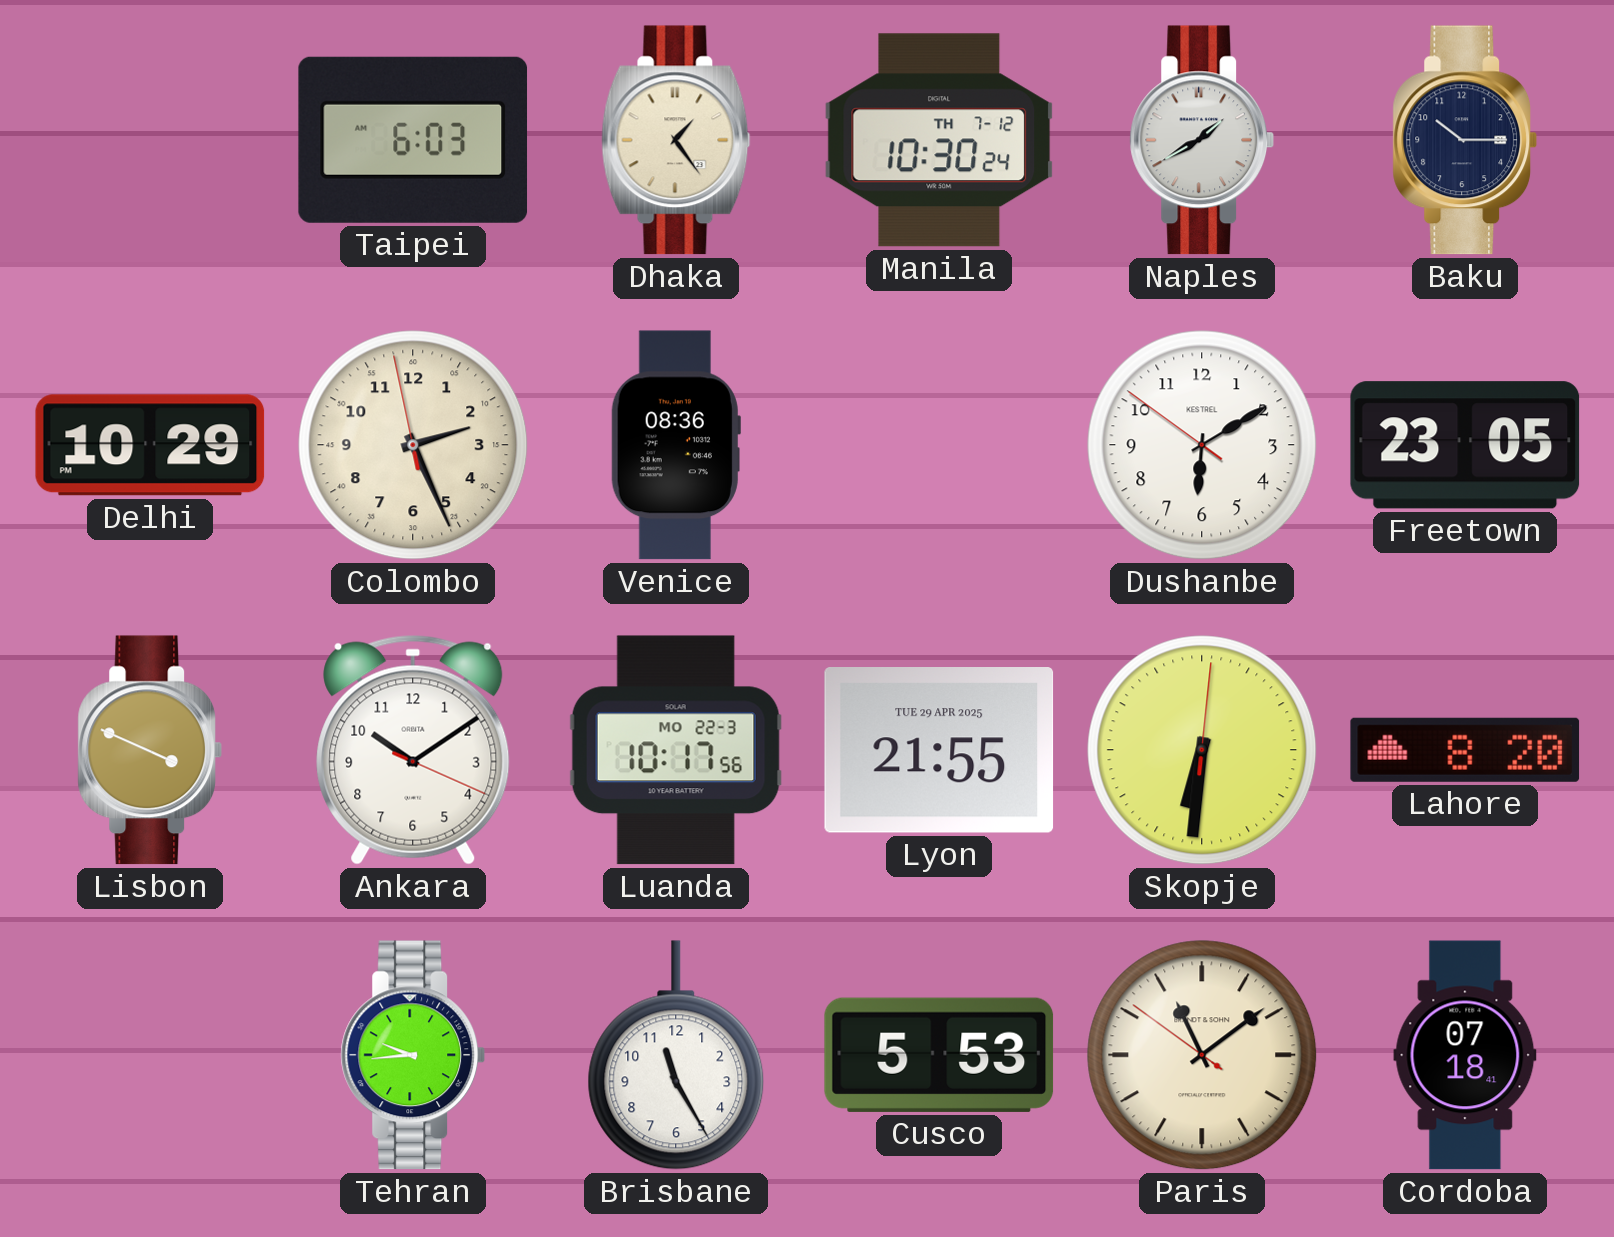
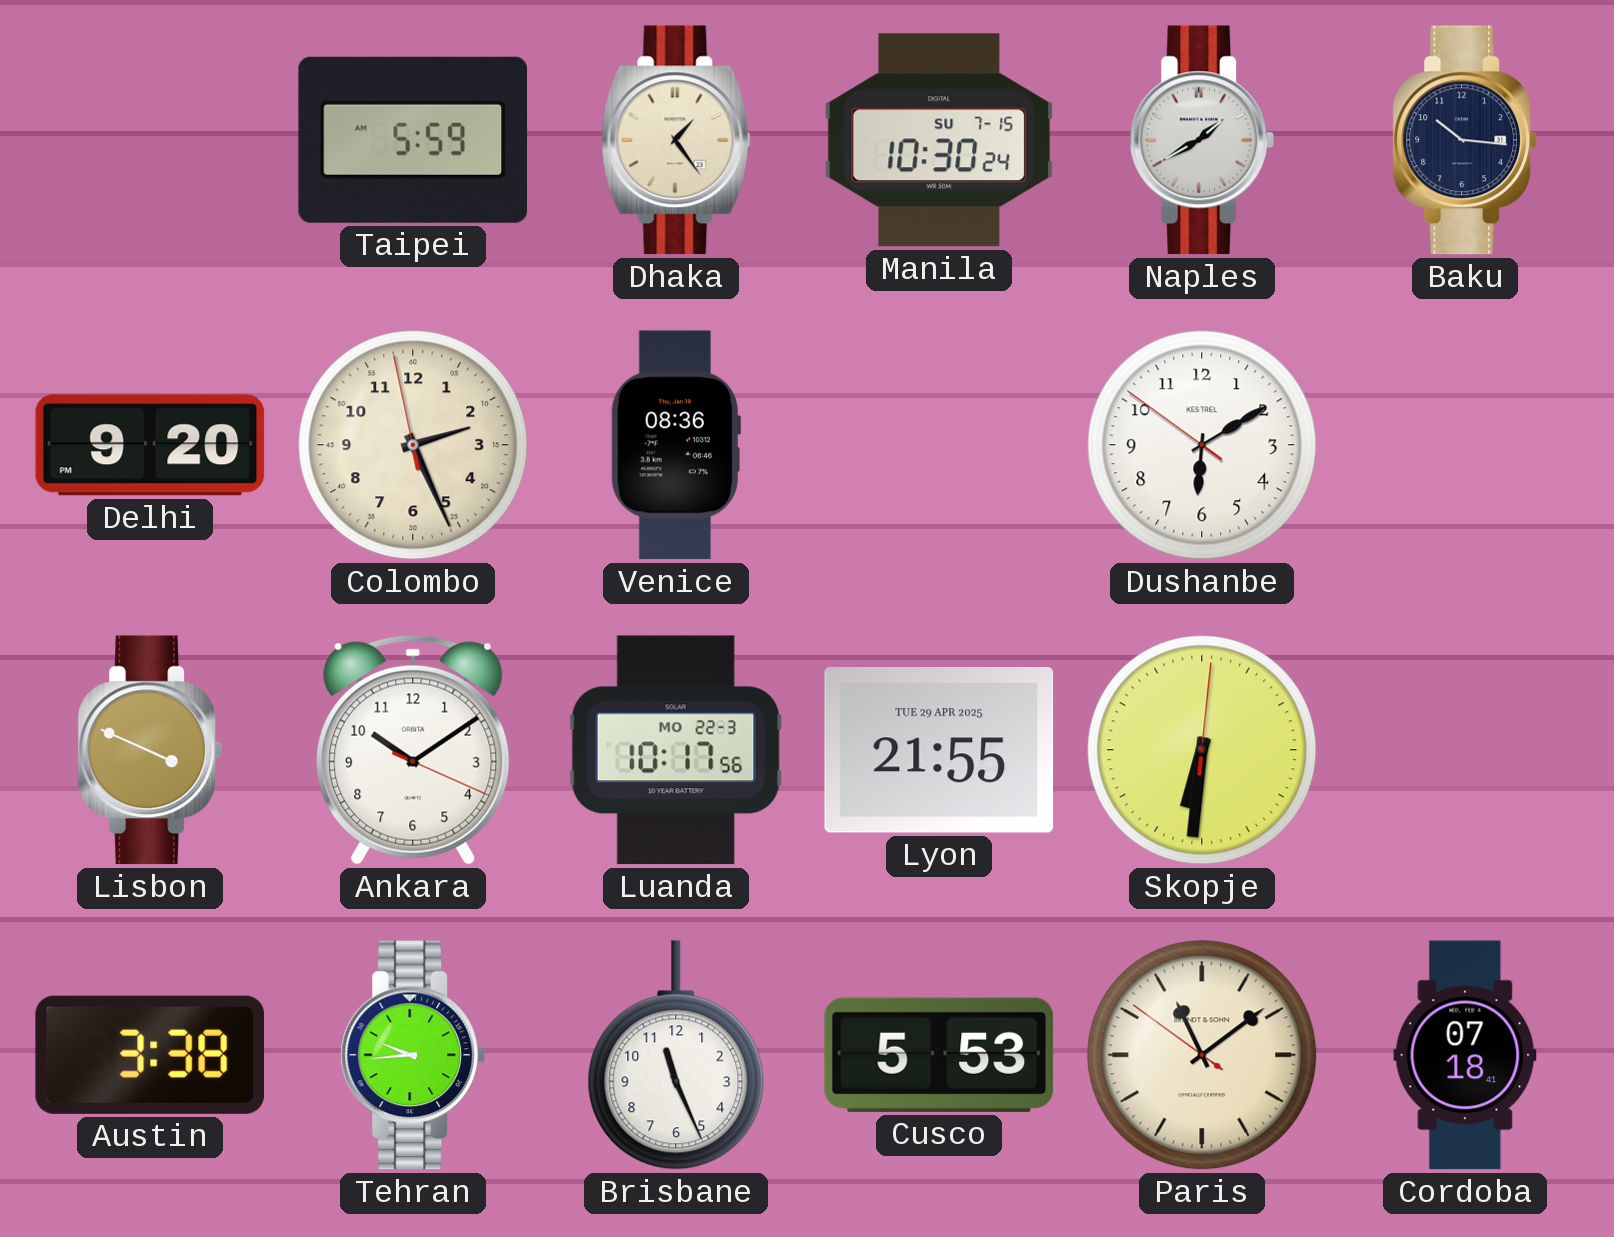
Taipei: 6:03 -> 5:59 (413, 140)
Manila date: TH 7-12 -> SU 7-15 (939, 140)
Baku: 10:15 -> 10:16 (1465, 140)
Delhi: 10:29 -> 9:20 (150, 445)
Freetown: 23:05 -> none (1465, 445)
Lahore: 8:20 -> none (1465, 750)
Austin: none -> 3:38 (150, 1055)
Brisbane: 11:25 -> 11:26 (676, 1055)
